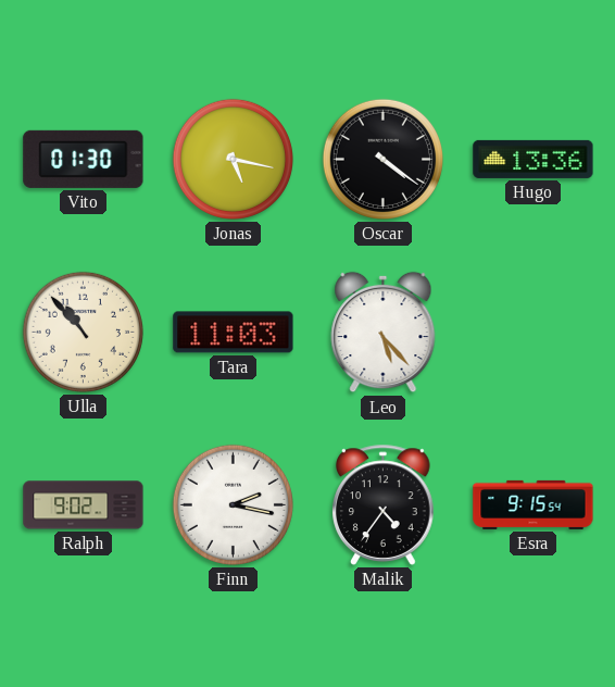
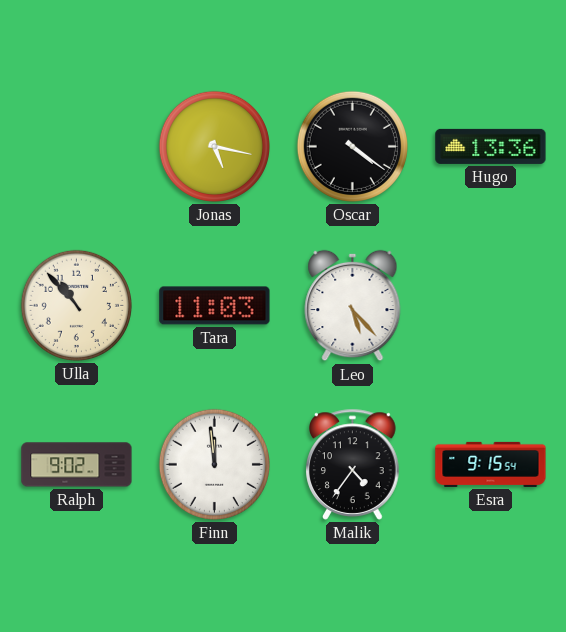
Vito: 01:30 -> none (84, 159)
Finn: 2:17 -> 11:59 (214, 464)
